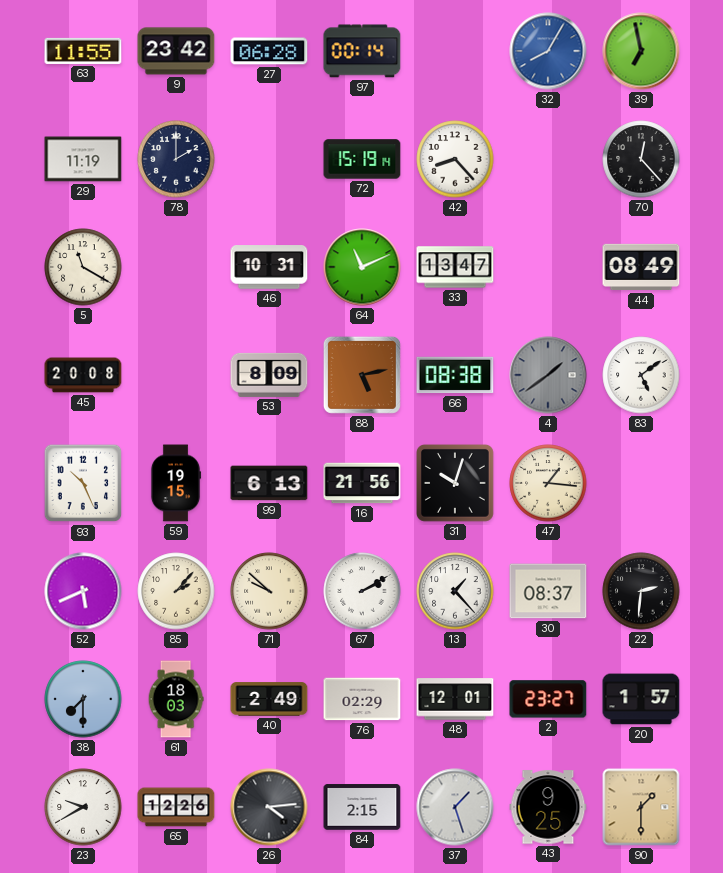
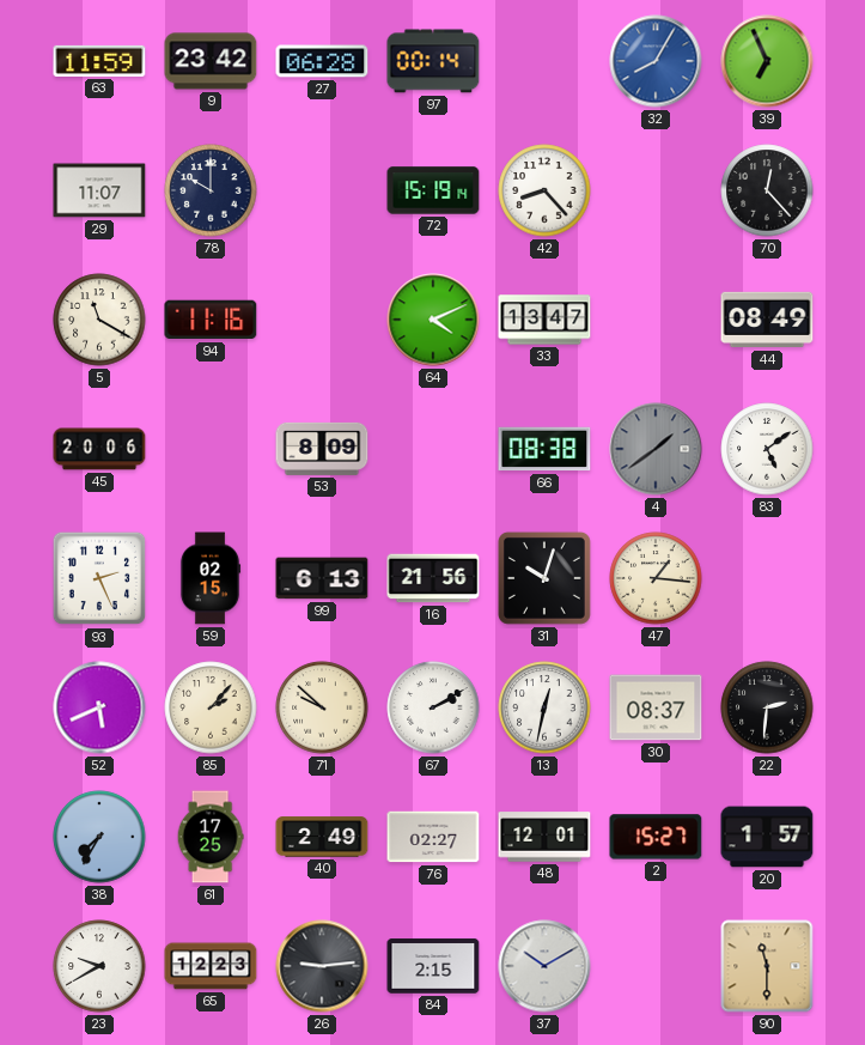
63: 11:55 -> 11:59 (99, 61)
39: 6:58 -> 6:56 (767, 61)
29: 11:19 -> 11:07 (99, 190)
78: 2:00 -> 10:00 (211, 190)
94: none -> 11:16 (211, 320)
46: 10:31 -> none (269, 267)
64: 11:11 -> 4:11 (433, 320)
45: 20:08 -> 20:06 (99, 449)
88: 5:13 -> none (362, 375)
93: 10:26 -> 2:26 (99, 578)
59: 19:15 -> 02:15 (211, 578)
13: 1:23 -> 12:32 (544, 707)
38: 7:30 -> 7:35 (99, 837)
61: 18:03 -> 17:25 (211, 837)
76: 02:29 -> 02:27 (433, 837)
2: 23:27 -> 15:27 (656, 837)
65: 12:26 -> 12:23 (211, 966)
26: 4:14 -> 9:14 (322, 966)
37: 1:27 -> 10:10 (544, 966)
43: 9:25 -> none (548, 807)
90: 1:30 -> 11:30 (767, 966)
